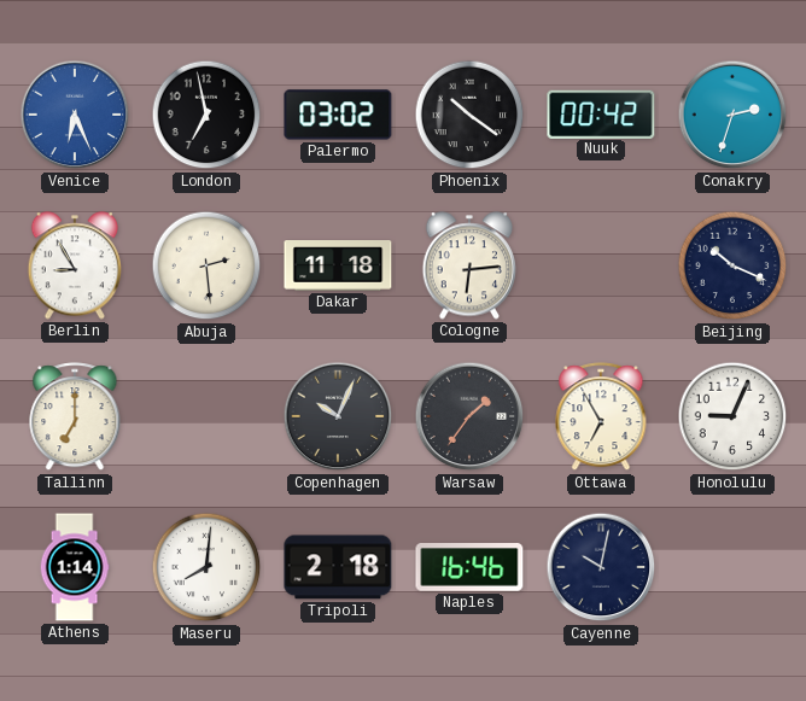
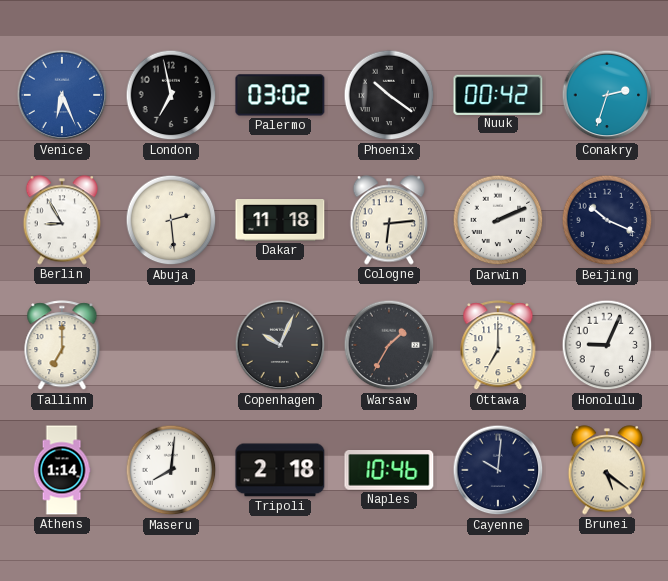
Darwin: none -> 2:11 (498, 220)
Warsaw: 1:36 -> 1:35 (389, 345)
Ottawa: 6:55 -> 7:00 (498, 346)
Naples: 16:46 -> 10:46 (389, 470)
Cayenne: 10:02 -> 10:01 (498, 470)
Brunei: none -> 5:21 (607, 470)
